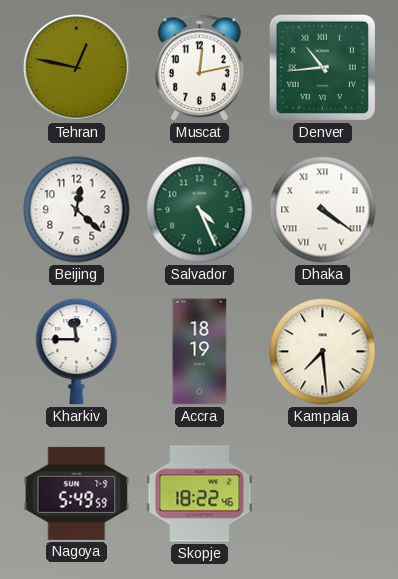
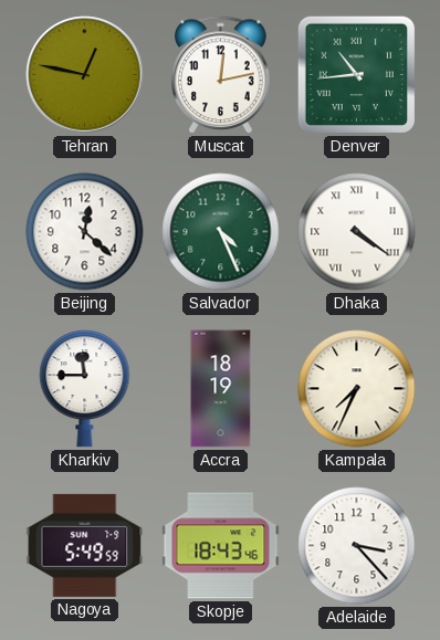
Kampala: 7:29 -> 7:34 (357, 389)
Skopje: 18:22 -> 18:43 (221, 546)
Adelaide: none -> 3:23 (357, 546)
